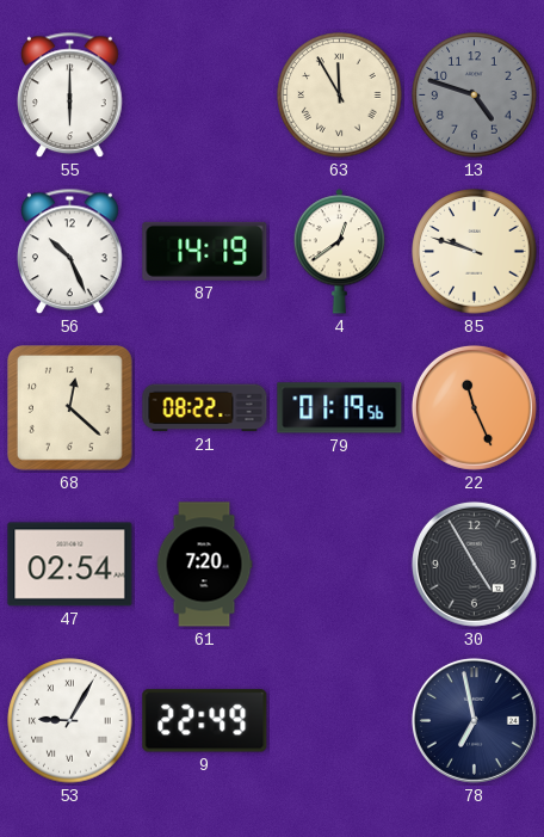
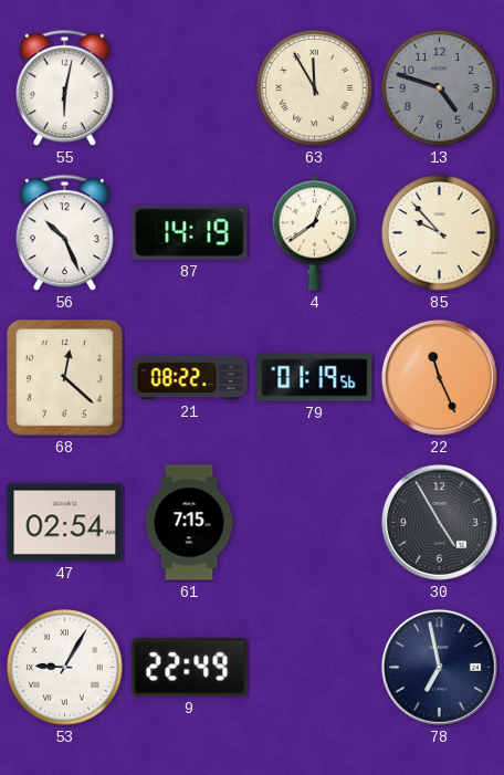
55: 6:00 -> 6:02 (65, 88)
85: 9:48 -> 9:53 (440, 233)
61: 7:20 -> 7:15 (189, 523)
